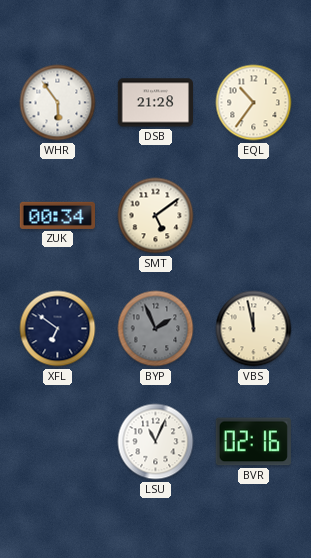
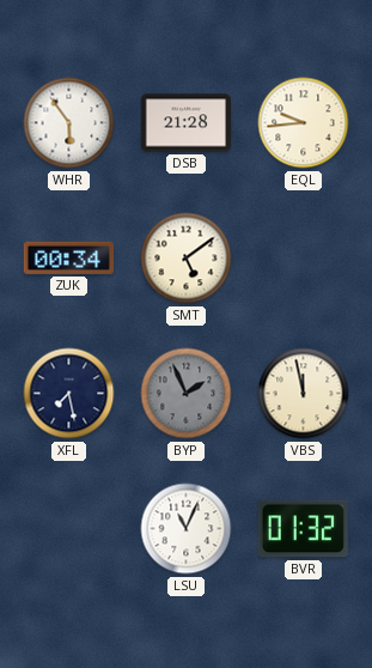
EQL: 10:36 -> 9:44 (304, 123)
XFL: 6:51 -> 7:28 (69, 394)
BVR: 02:16 -> 01:32 (303, 529)
